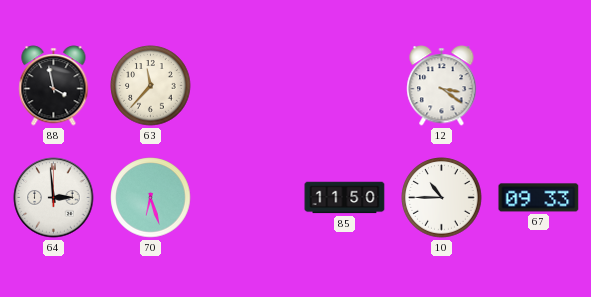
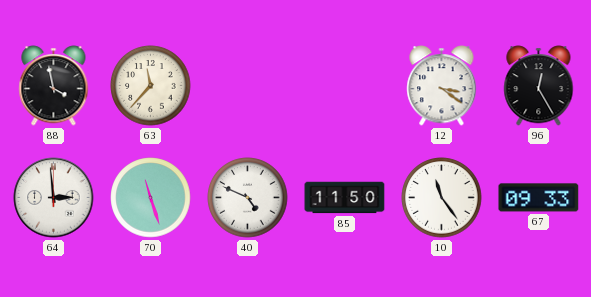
96: none -> 12:25 (539, 86)
70: 6:27 -> 11:27 (151, 198)
40: none -> 4:49 (248, 198)
10: 10:45 -> 11:24 (442, 198)
